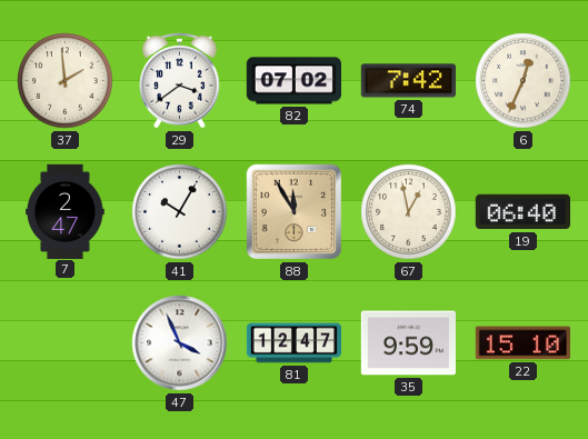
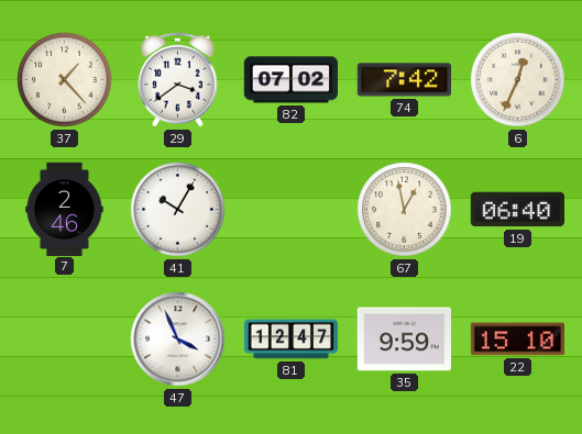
37: 1:59 -> 1:23 (65, 80)
7: 2:47 -> 2:46 (65, 209)
88: 11:55 -> none (295, 212)
